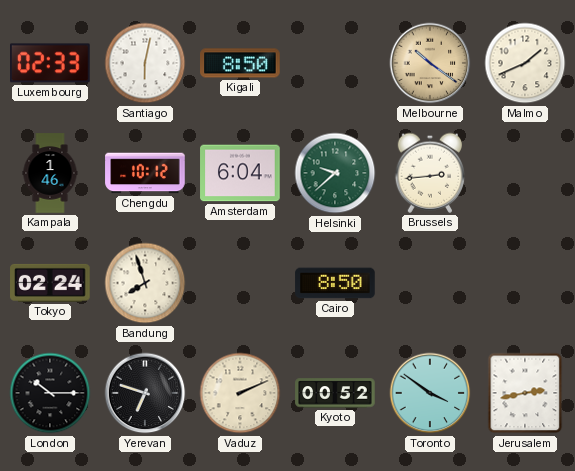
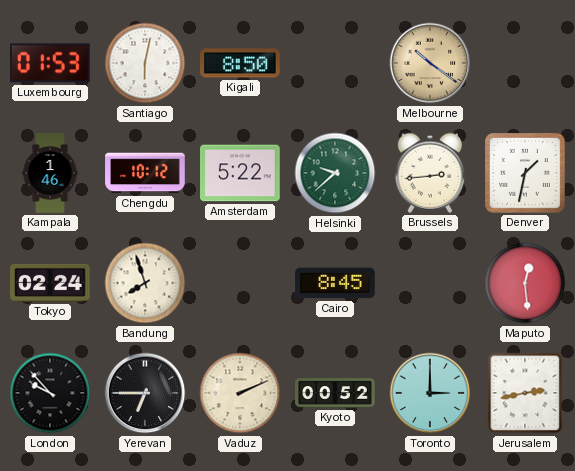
Luxembourg: 02:33 -> 01:53 (51, 63)
Malmo: 1:41 -> none (525, 63)
Amsterdam: 6:04 -> 5:22 (240, 173)
Denver: none -> 1:32 (526, 174)
Cairo: 8:50 -> 8:45 (335, 283)
Maputo: none -> 12:29 (525, 283)
London: 10:15 -> 9:53 (50, 393)
Yerevan: 6:48 -> 6:45 (145, 393)
Toronto: 3:51 -> 3:00 (430, 393)
